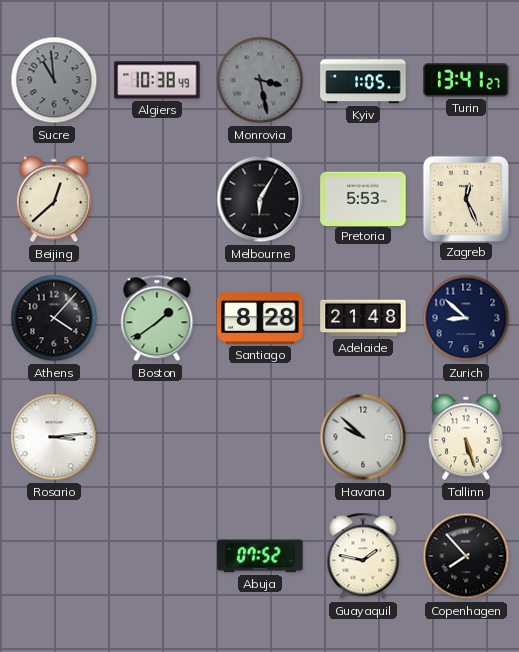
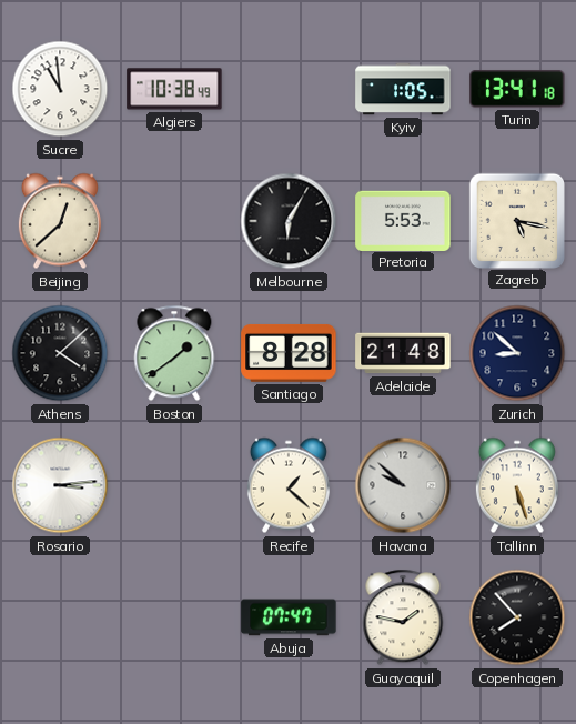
Sucre dial: grey -> white (60, 89)
Monrovia: 3:28 -> none (260, 80)
Turin: 13:41:27 -> 13:41:18 (517, 89)
Zagreb: 12:26 -> 5:17 (516, 220)
Athens: 4:07 -> 4:08 (60, 353)
Recife: none -> 1:22 (289, 485)
Abuja: 07:52 -> 07:47 (289, 617)
